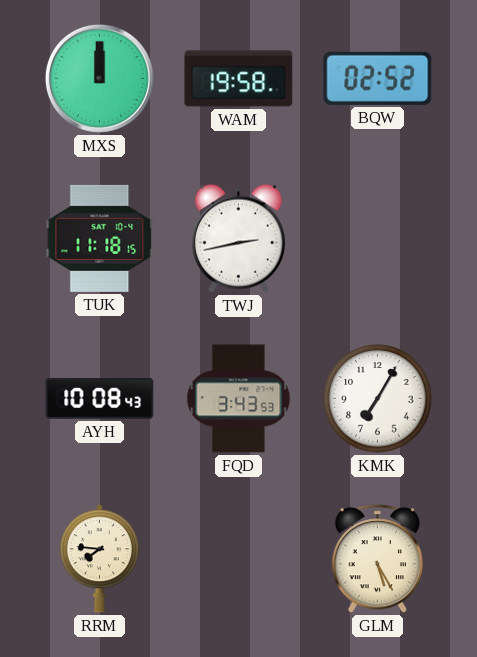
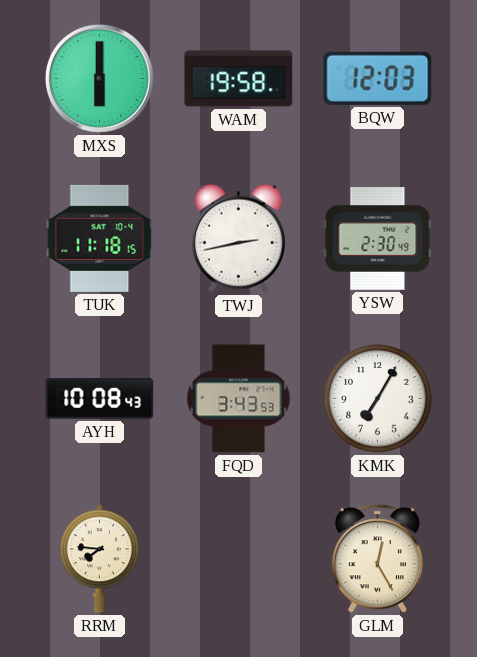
MXS: 12:00 -> 6:00 (99, 78)
BQW: 02:52 -> 12:03 (378, 78)
YSW: none -> 2:30 (378, 239)
GLM: 5:25 -> 12:25 (377, 559)
